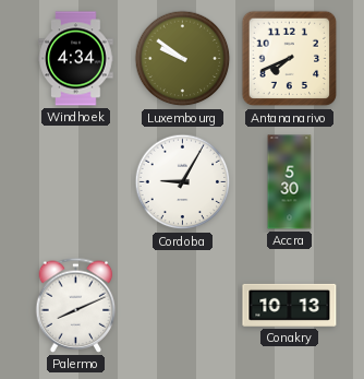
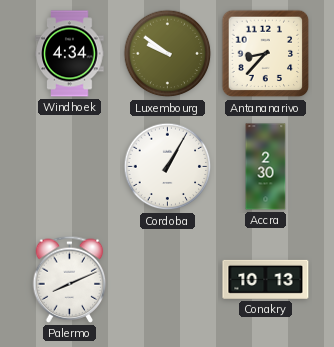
Antananarivo: 7:41 -> 8:37 (266, 54)
Cordoba: 9:05 -> 1:05 (168, 167)
Accra: 5:30 -> 2:30 (266, 167)
